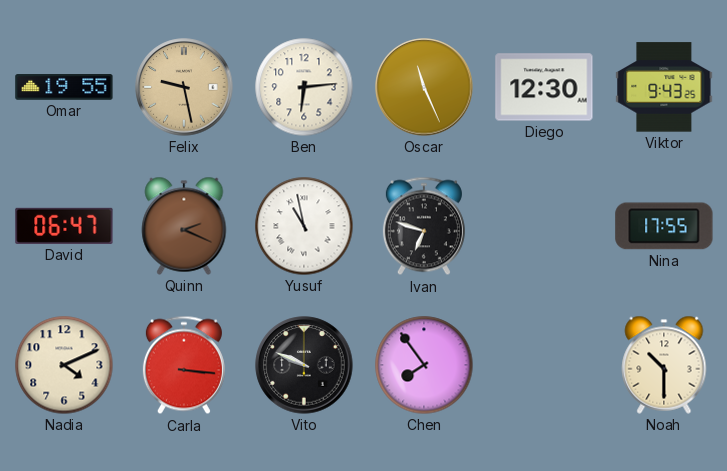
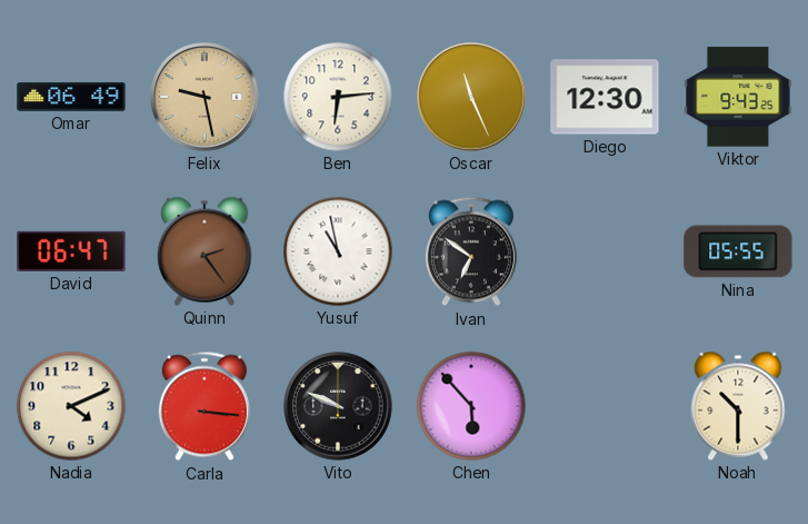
Omar: 19:55 -> 06:49 (71, 97)
Quinn: 2:19 -> 2:24 (205, 251)
Ivan: 6:48 -> 6:51 (471, 251)
Nina: 17:55 -> 05:55 (738, 251)
Chen: 7:54 -> 5:53 (471, 406)
